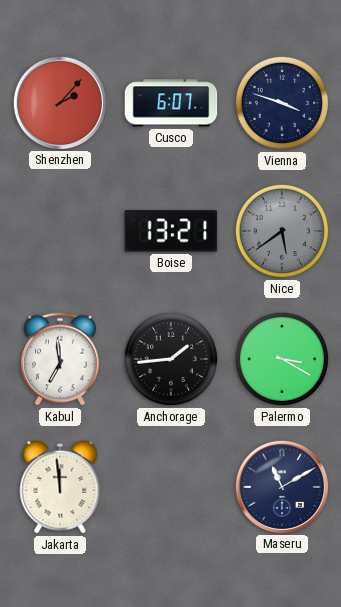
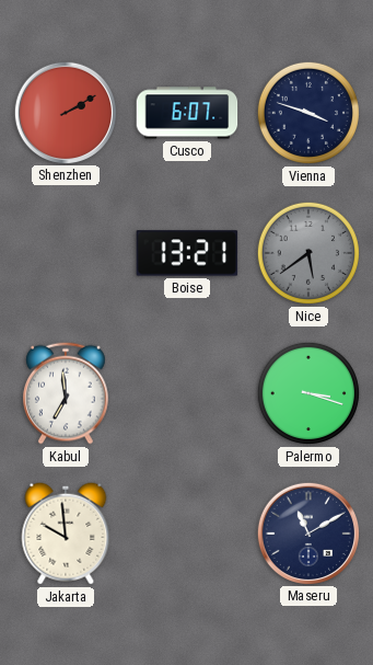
Shenzhen: 2:07 -> 2:10 (65, 112)
Anchorage: 1:44 -> none (171, 359)
Palermo: 3:20 -> 3:18 (308, 393)
Jakarta: 11:59 -> 9:59 (66, 534)
